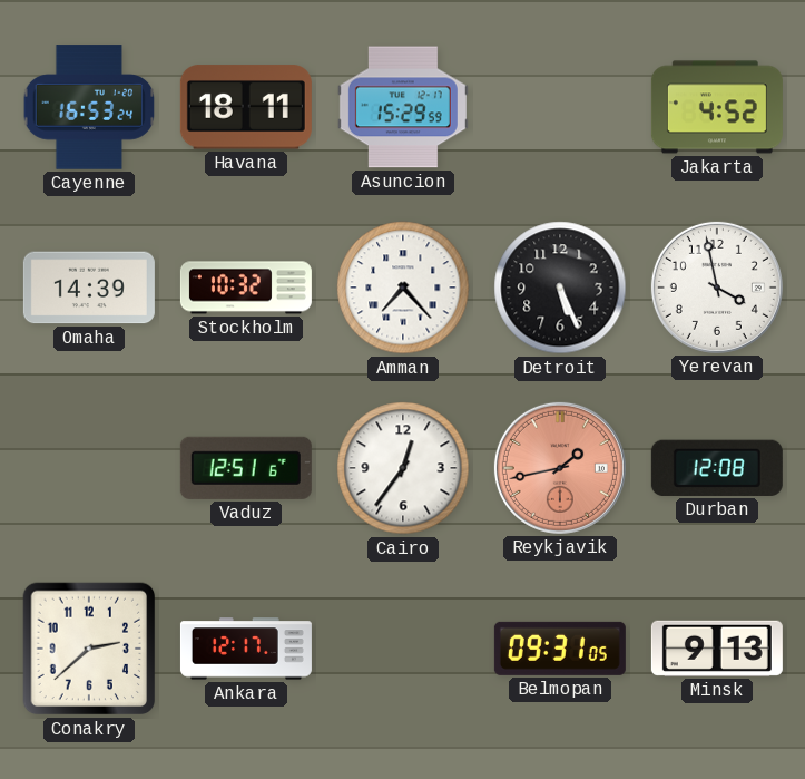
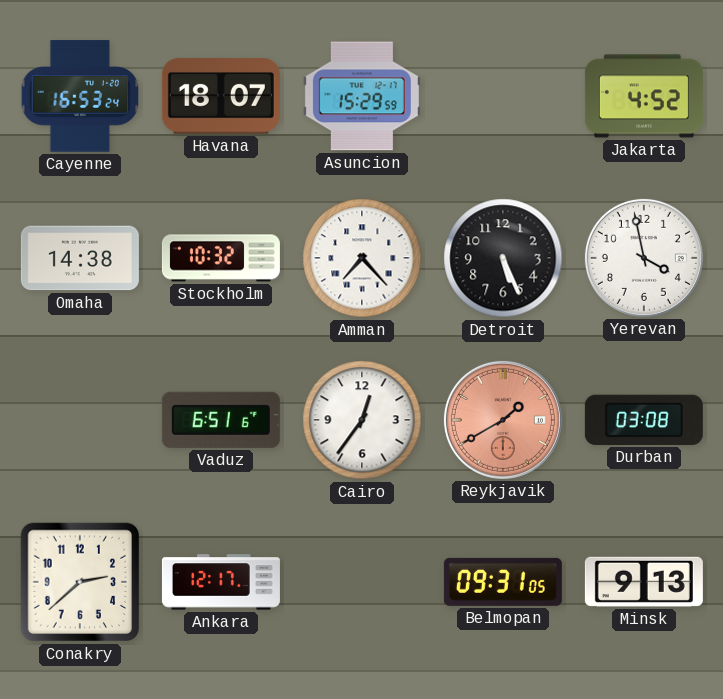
Havana: 18:11 -> 18:07 (221, 96)
Omaha: 14:39 -> 14:38 (80, 258)
Vaduz: 12:51 -> 6:51 (221, 420)
Reykjavik: 1:43 -> 1:40 (503, 420)
Durban: 12:08 -> 03:08 (644, 420)
